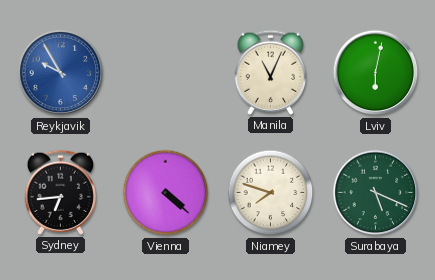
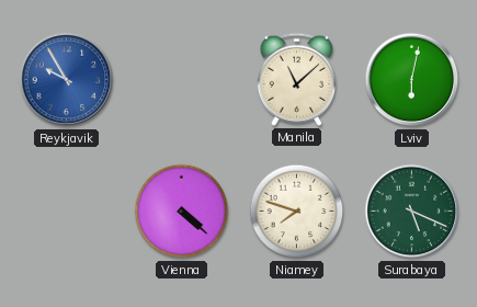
Manila: 11:04 -> 11:08 (296, 79)
Sydney: 6:44 -> none (60, 192)
